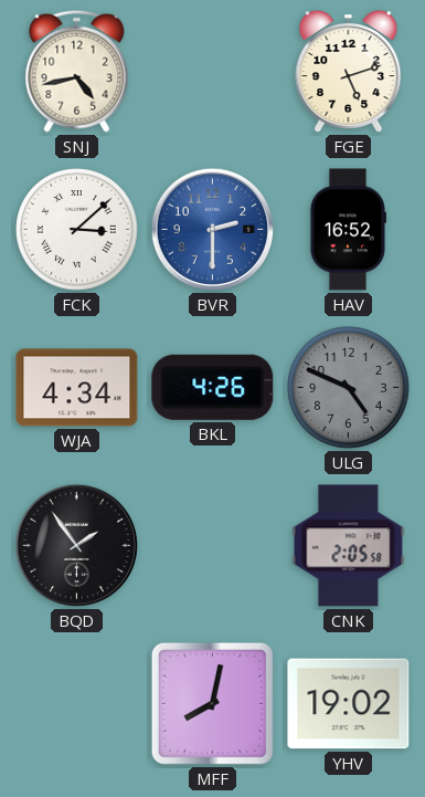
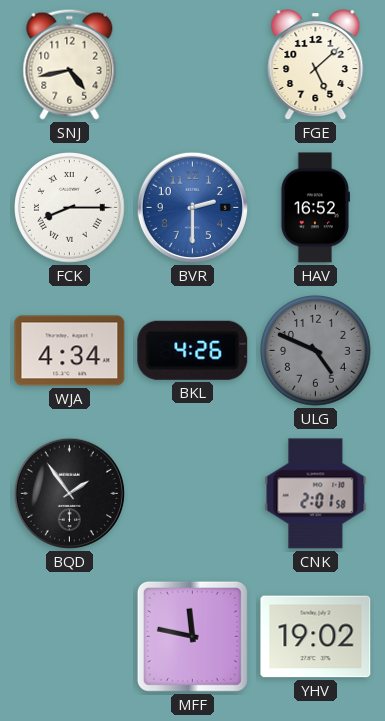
FGE: 5:12 -> 5:08 (316, 65)
FCK: 3:08 -> 8:15 (70, 208)
CNK: 2:05 -> 2:01 (316, 494)
MFF: 8:02 -> 11:47 (192, 636)
